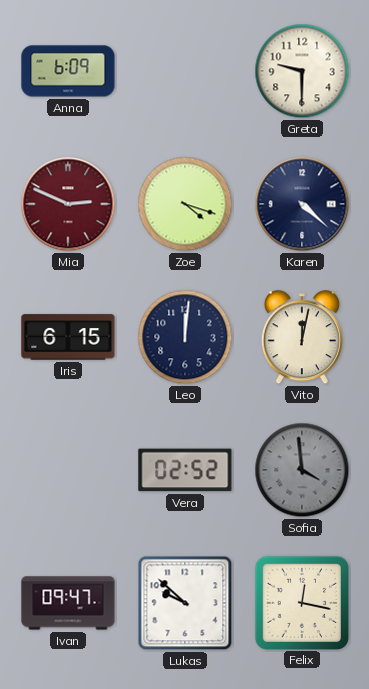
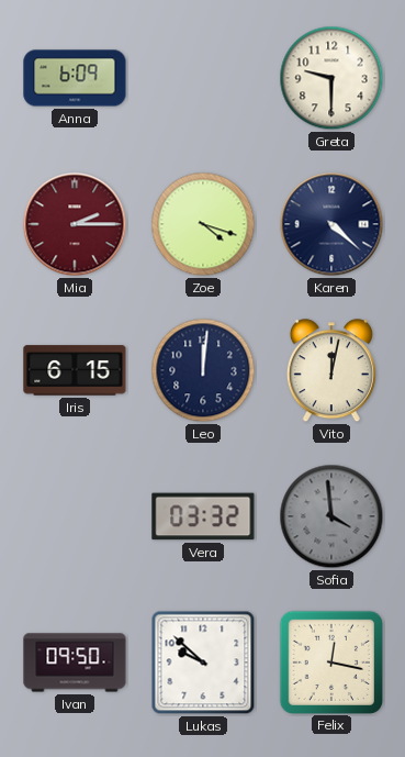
Mia: 2:49 -> 2:15 (75, 224)
Vera: 02:52 -> 03:32 (203, 516)
Ivan: 09:47 -> 09:50 (75, 663)
